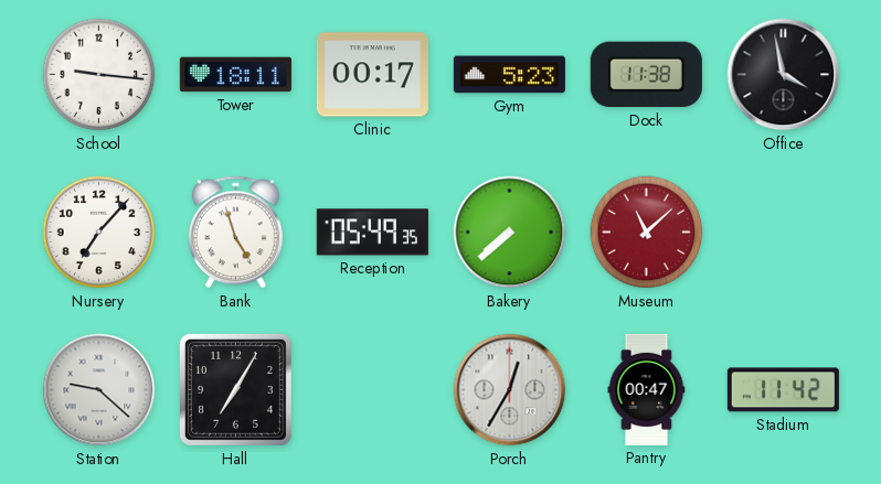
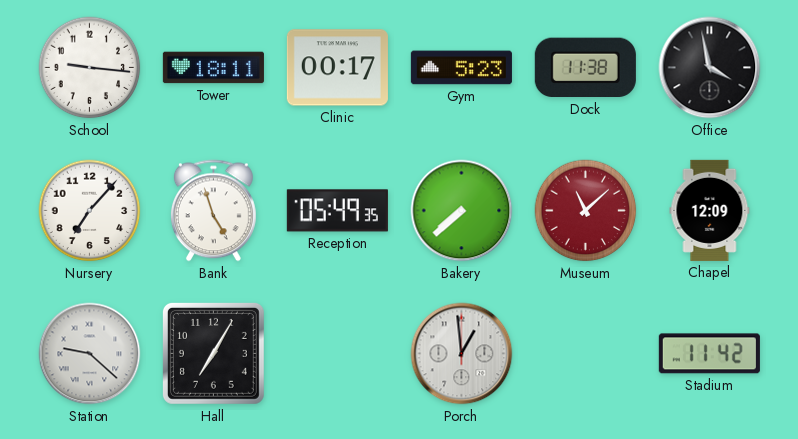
Chapel: none -> 12:09 (710, 210)
Porch: 12:35 -> 12:59 (462, 354)
Pantry: 00:47 -> none (647, 389)
